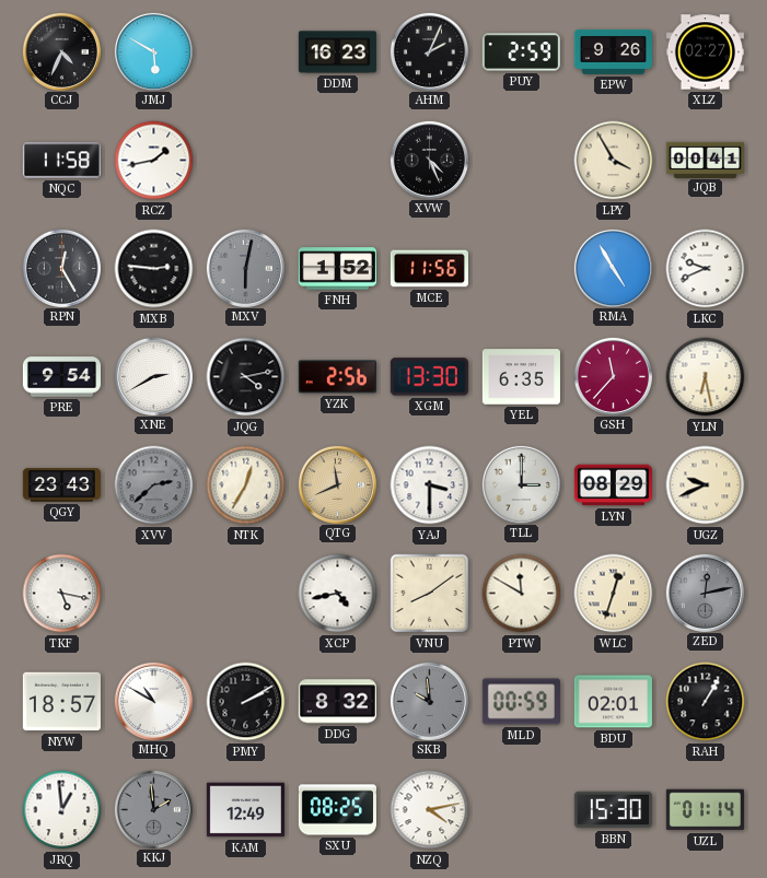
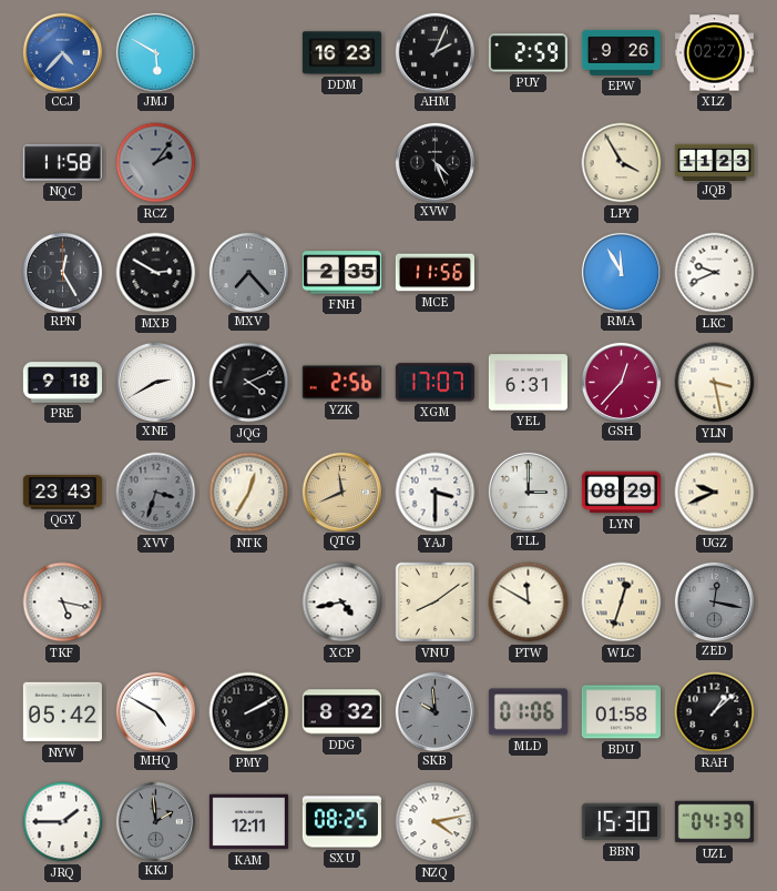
CCJ: 4:34 -> 4:37 (62, 52)
CCJ dial: black -> blue (62, 52)
RCZ: 1:43 -> 2:06 (156, 163)
RCZ dial: white -> grey (156, 163)
JQB: 00:41 -> 11:23 (714, 162)
MXB: 2:46 -> 2:50 (156, 273)
MXV: 6:02 -> 7:23 (248, 272)
FNH: 1:52 -> 2:35 (341, 273)
RMA: 4:55 -> 11:55 (621, 272)
PRE: 9:54 -> 9:18 (62, 383)
JQG: 4:13 -> 4:11 (249, 383)
XGM: 13:30 -> 17:07 (434, 383)
YEL: 6:35 -> 6:31 (528, 383)
GSH: 11:37 -> 12:37 (621, 382)
YLN: 6:28 -> 3:28 (715, 383)
XVV: 2:38 -> 3:33 (156, 493)
ZED: 12:13 -> 12:17 (714, 601)
NYW: 18:57 -> 05:42 (62, 712)
MHQ: 10:50 -> 4:50 (155, 711)
MLD: 00:59 -> 01:06 (528, 712)
BDU: 02:01 -> 01:58 (621, 712)
RAH: 1:05 -> 1:08 (715, 712)
JRQ: 12:59 -> 1:45 (63, 822)
KAM: 12:49 -> 12:11 (248, 822)
UZL: 01:14 -> 04:39 (714, 822)
